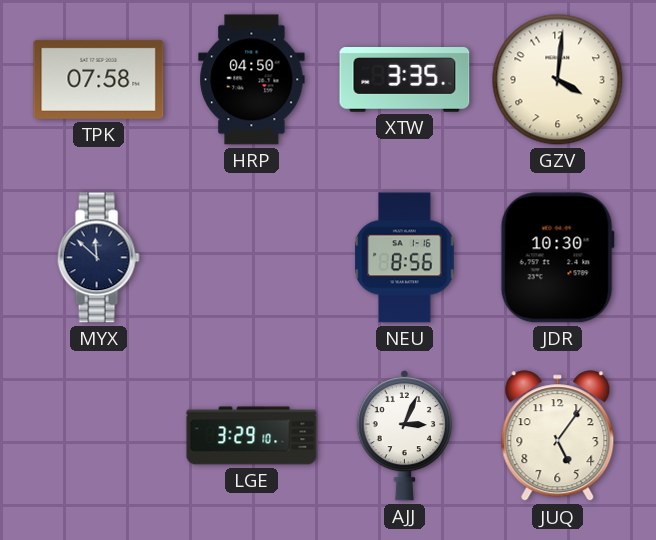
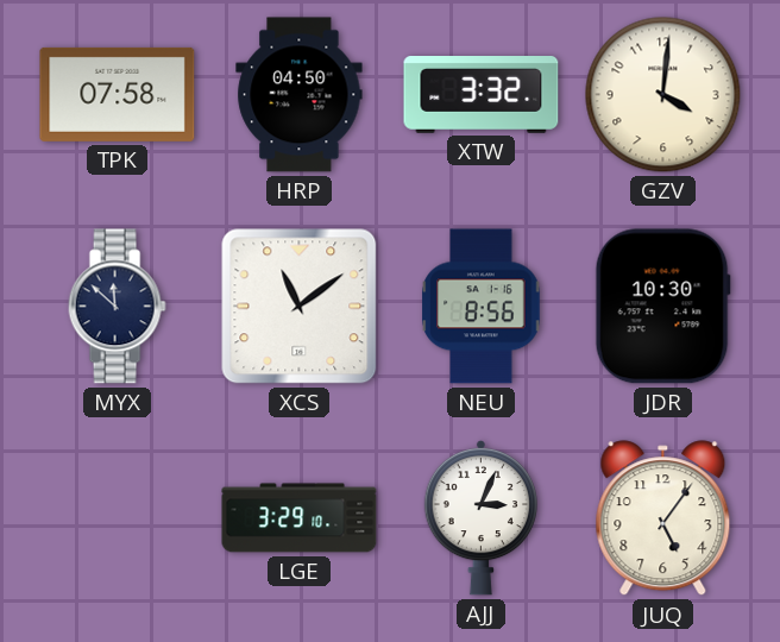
XTW: 3:35 -> 3:32 (482, 95)
XCS: none -> 11:09 (300, 307)
